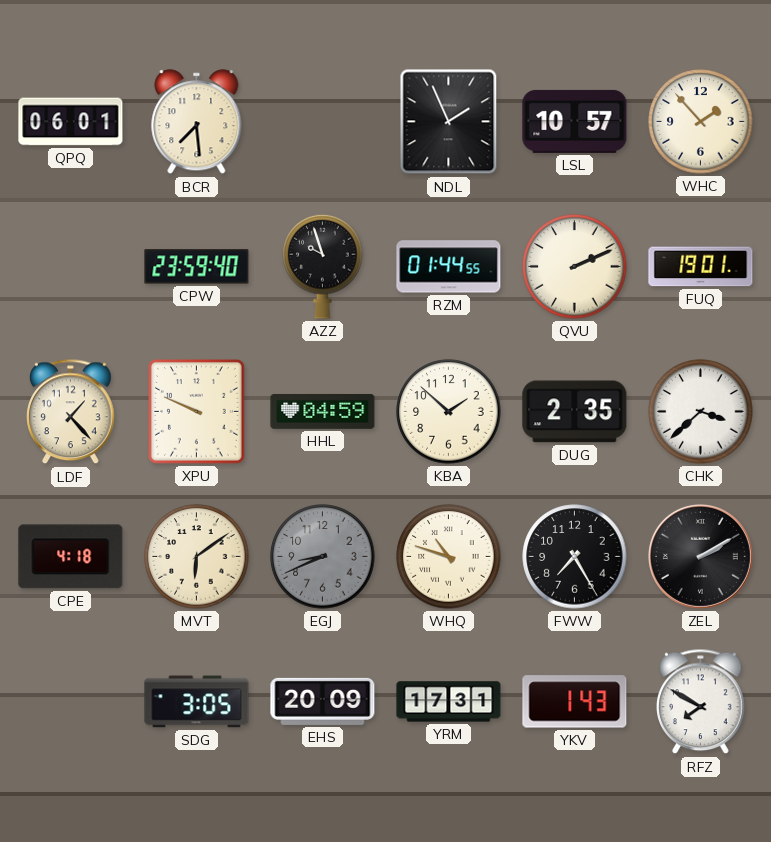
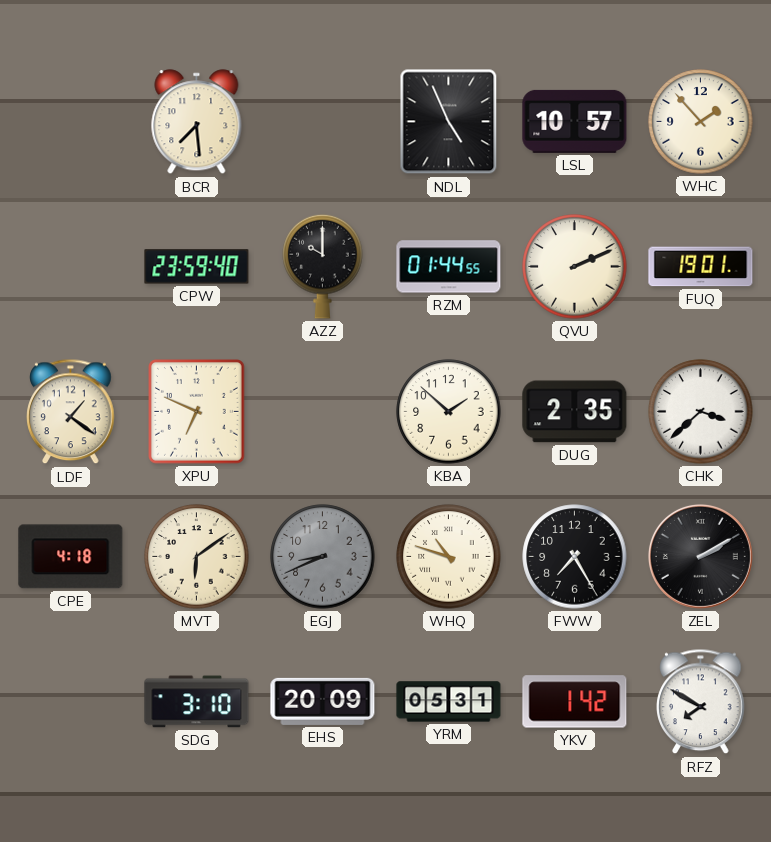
QPQ: 06:01 -> none (71, 122)
NDL: 1:56 -> 4:56 (449, 122)
AZZ: 9:57 -> 10:00 (323, 266)
LDF: 1:23 -> 1:21 (71, 412)
XPU: 9:49 -> 6:49 (197, 412)
HHL: 04:59 -> none (323, 411)
SDG: 3:05 -> 3:10 (197, 702)
YRM: 17:31 -> 05:31 (449, 702)
YKV: 1:43 -> 1:42 (575, 702)
